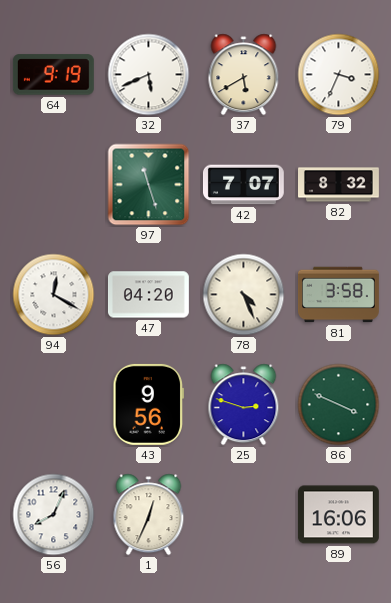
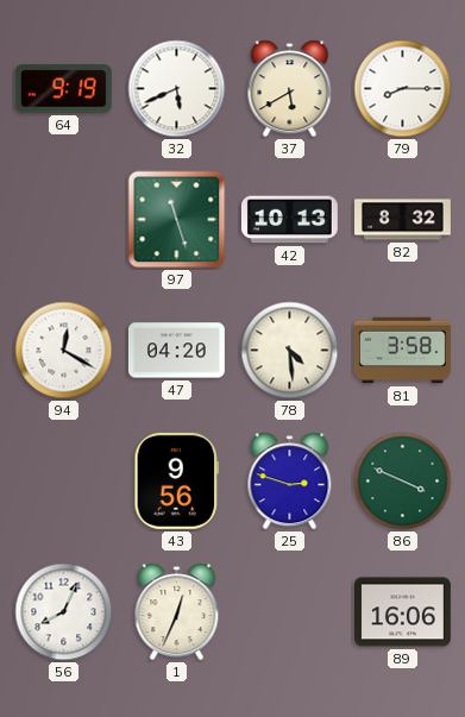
79: 3:34 -> 8:15 (403, 89)
42: 7:07 -> 10:13 (289, 220)
78: 4:26 -> 4:29 (290, 351)
